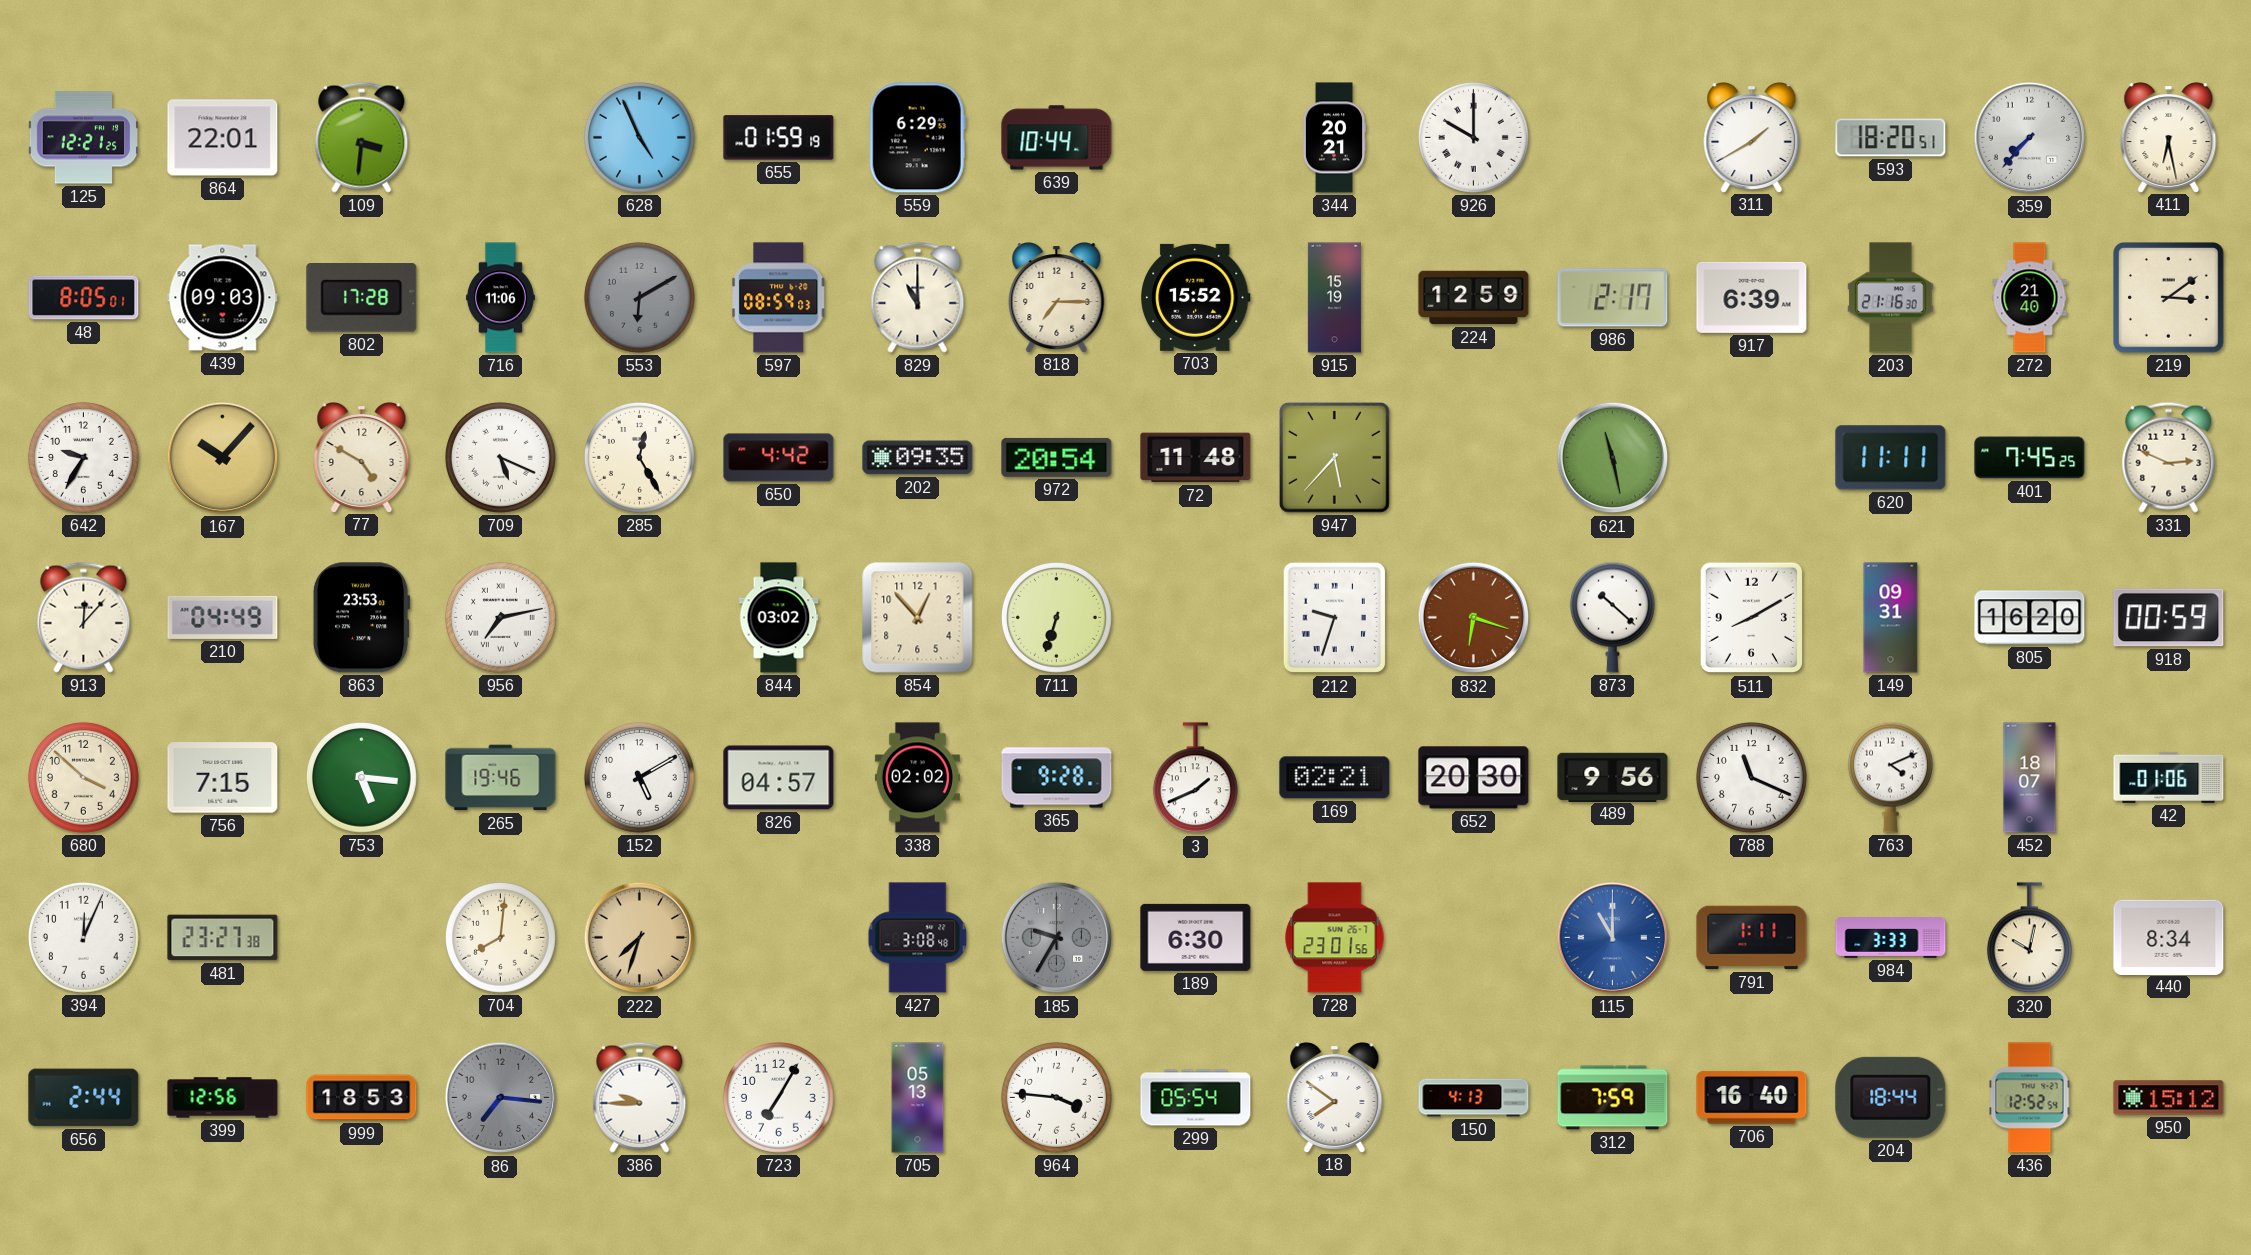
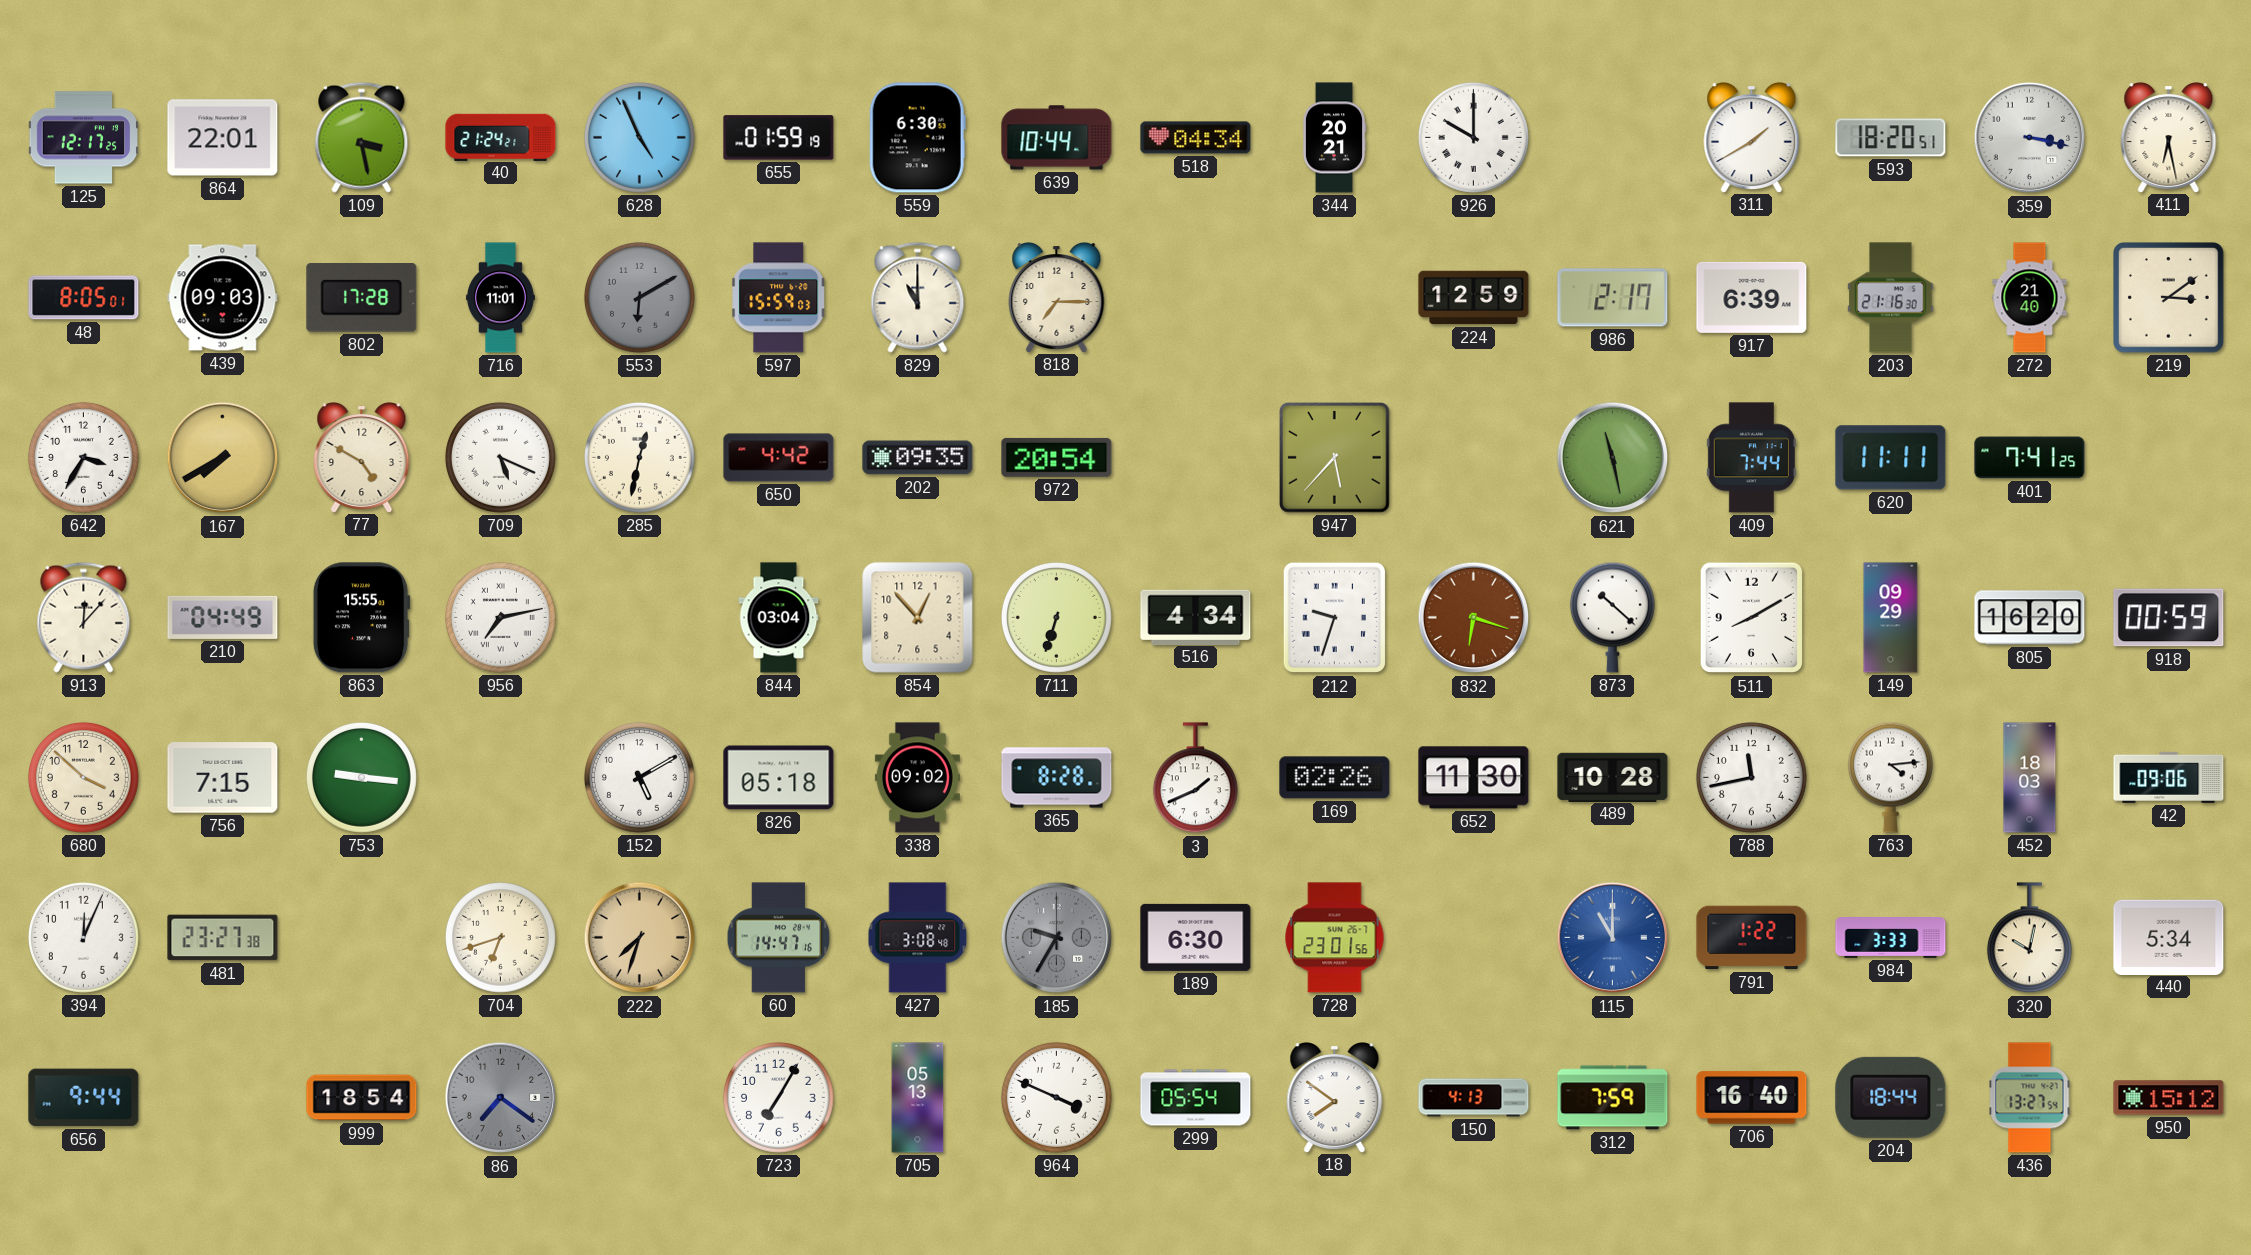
125: 12:21 -> 12:17 (84, 138)
109: 3:31 -> 3:28 (362, 137)
40: none -> 21:24 (501, 137)
559: 6:29 -> 6:30 (917, 138)
518: none -> 04:34 (1196, 138)
359: 7:37 -> 3:17 (2030, 138)
716: 11:06 -> 11:01 (500, 298)
597: 08:59 -> 15:59 (779, 298)
703: 15:52 -> none (1195, 297)
915: 15:19 -> none (1334, 298)
642: 9:35 -> 3:35 (83, 457)
167: 10:07 -> 7:40 (223, 458)
285: 12:25 -> 12:32 (639, 457)
72: 11:48 -> none (1196, 458)
409: none -> 7:44 (1751, 458)
401: 7:45 -> 7:41 (2030, 458)
331: 2:49 -> none (2169, 457)
863: 23:53 -> 15:55 (361, 618)
844: 03:02 -> 03:04 (779, 618)
516: none -> 4:34 (1196, 617)
149: 09:31 -> 09:29 (1891, 618)
753: 5:16 -> 9:16 (361, 777)
265: 19:46 -> none (501, 778)
826: 04:57 -> 05:18 (779, 778)
338: 02:02 -> 09:02 (917, 778)
365: 9:28 -> 8:28 (1057, 778)
169: 02:21 -> 02:26 (1335, 778)
652: 20:30 -> 11:30 (1474, 778)
489: 9:56 -> 10:28 (1613, 777)
788: 11:19 -> 11:43 (1751, 777)
763: 4:11 -> 4:14 (1890, 777)
452: 18:07 -> 18:03 (2030, 778)
42: 01:06 -> 09:06 (2169, 777)
704: 8:01 -> 6:42 (500, 937)
60: none -> 14:47 (779, 938)
791: 1:11 -> 1:22 (1752, 938)
440: 8:34 -> 5:34 (2169, 937)
656: 2:44 -> 9:44 (84, 1098)
399: 12:56 -> none (223, 1098)
999: 18:53 -> 18:54 (362, 1098)
86: 7:16 -> 7:21 (501, 1098)
386: 9:45 -> none (640, 1097)
964: 3:46 -> 3:49 (1056, 1097)
436: 12:52 -> 13:27 (2030, 1098)
